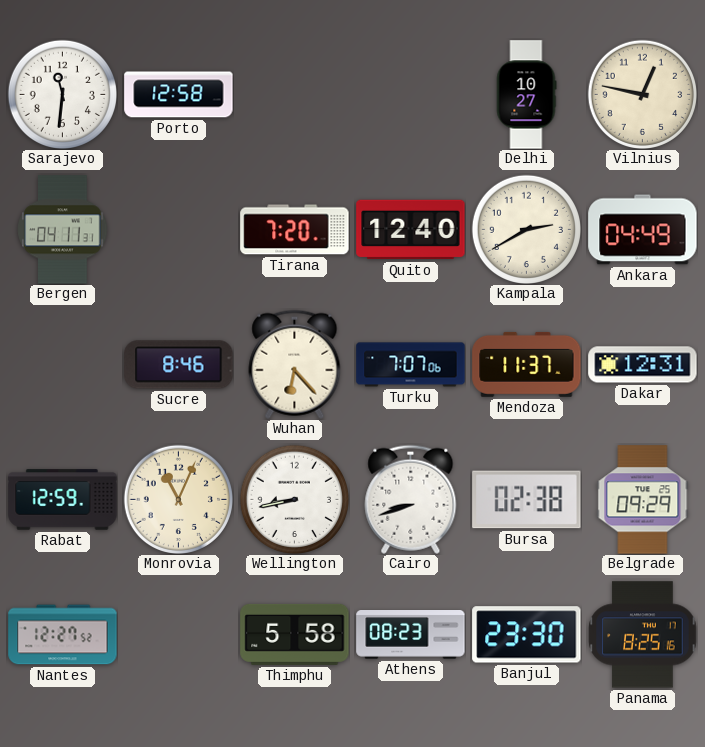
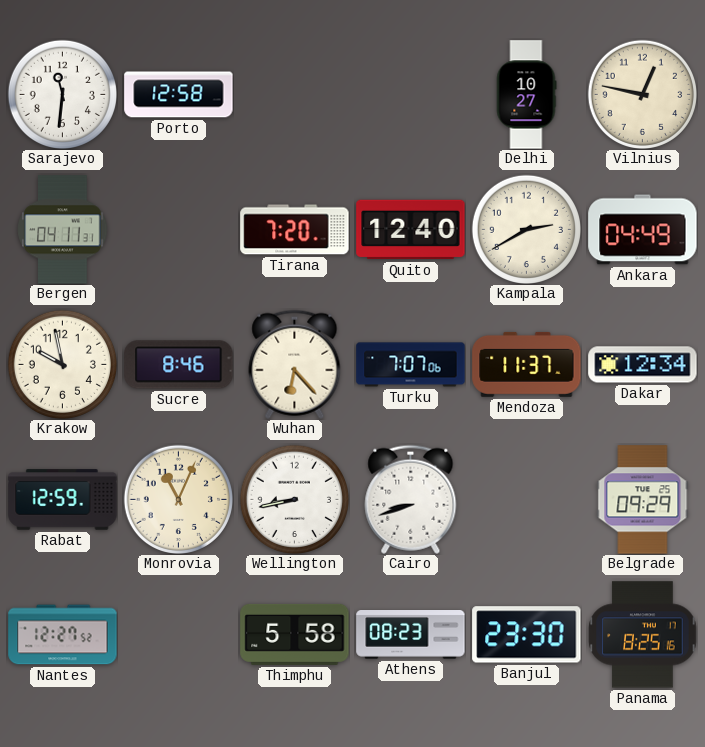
Krakow: none -> 9:58 (62, 364)
Dakar: 12:31 -> 12:34 (643, 365)
Bursa: 02:38 -> none (527, 500)
